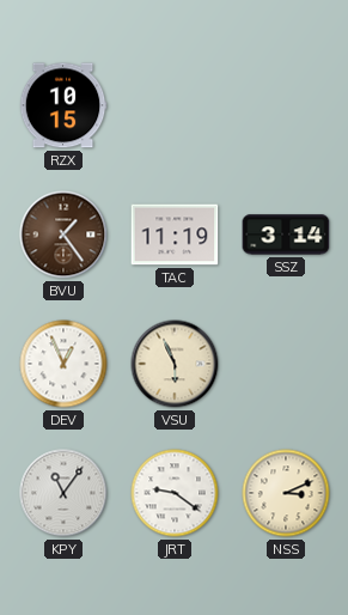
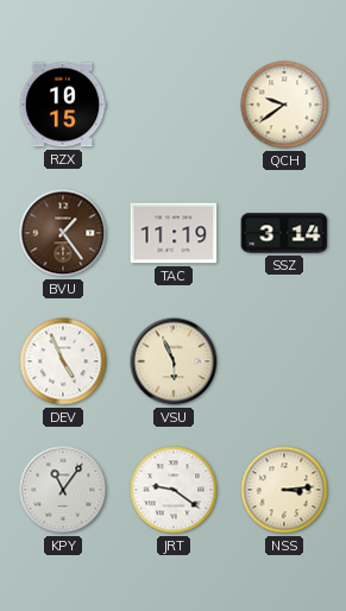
QCH: none -> 9:39 (284, 105)
DEV: 12:56 -> 4:56 (63, 361)
NSS: 3:11 -> 3:14 (284, 490)
